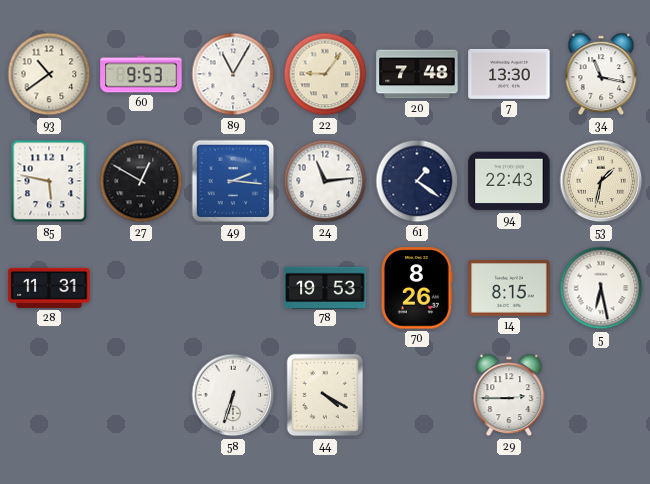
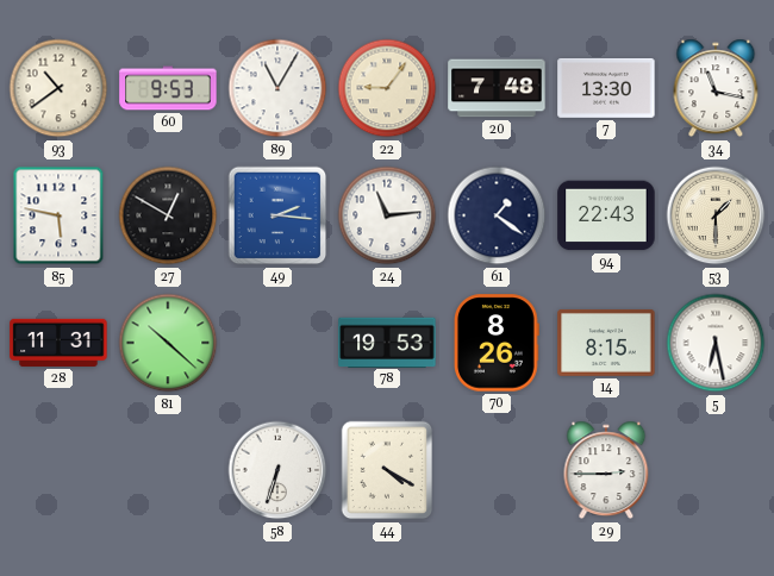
53: 1:32 -> 1:30 (716, 215)
81: none -> 10:22 (168, 343)
